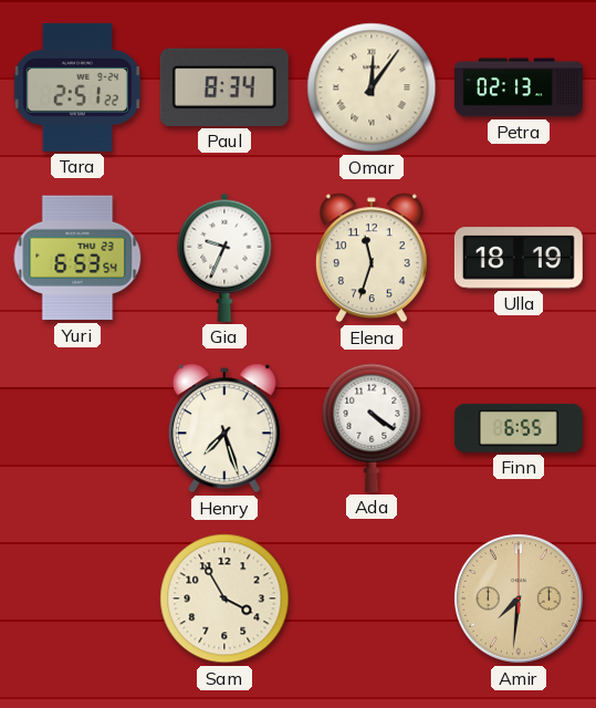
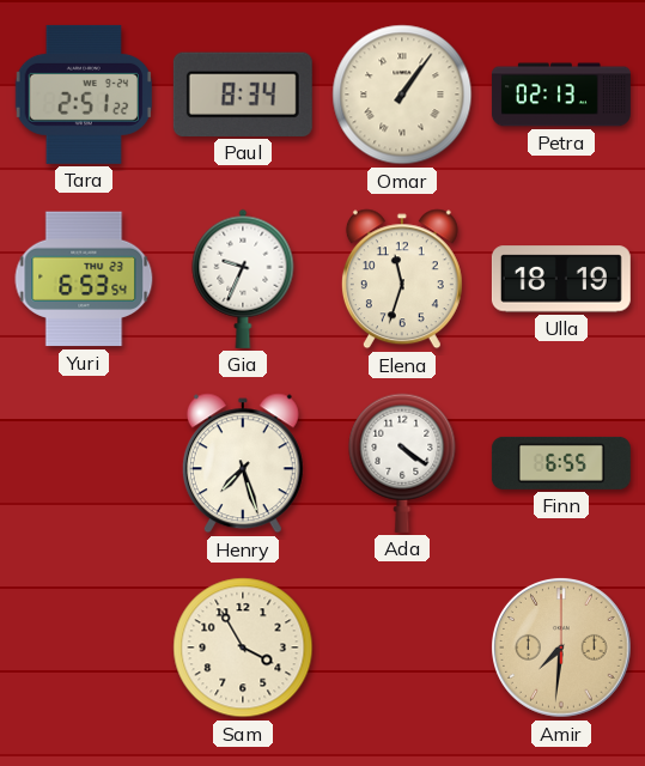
Omar: 12:06 -> 1:06 (402, 95)
